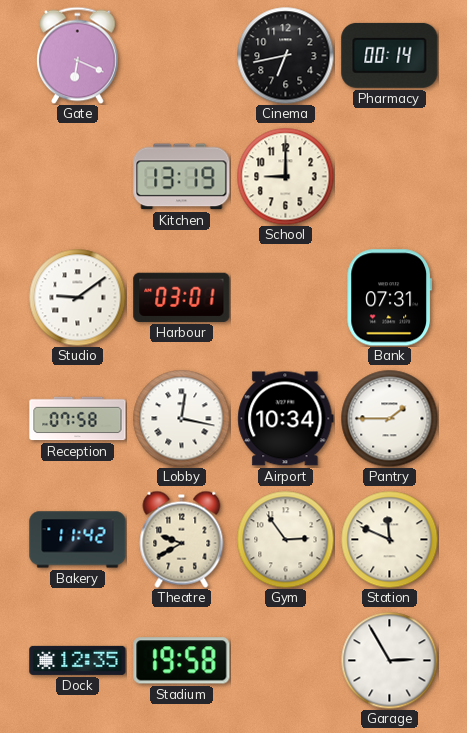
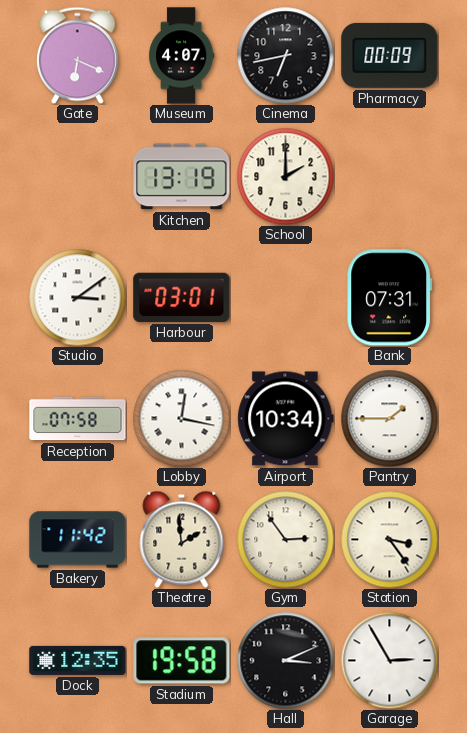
Museum: none -> 4:07 (181, 56)
Pharmacy: 00:14 -> 00:09 (390, 55)
School: 9:00 -> 2:00 (285, 176)
Studio: 9:09 -> 3:09 (77, 297)
Theatre: 9:40 -> 1:59 (182, 539)
Station: 11:49 -> 3:24 (389, 539)
Hall: none -> 3:11 (285, 660)
